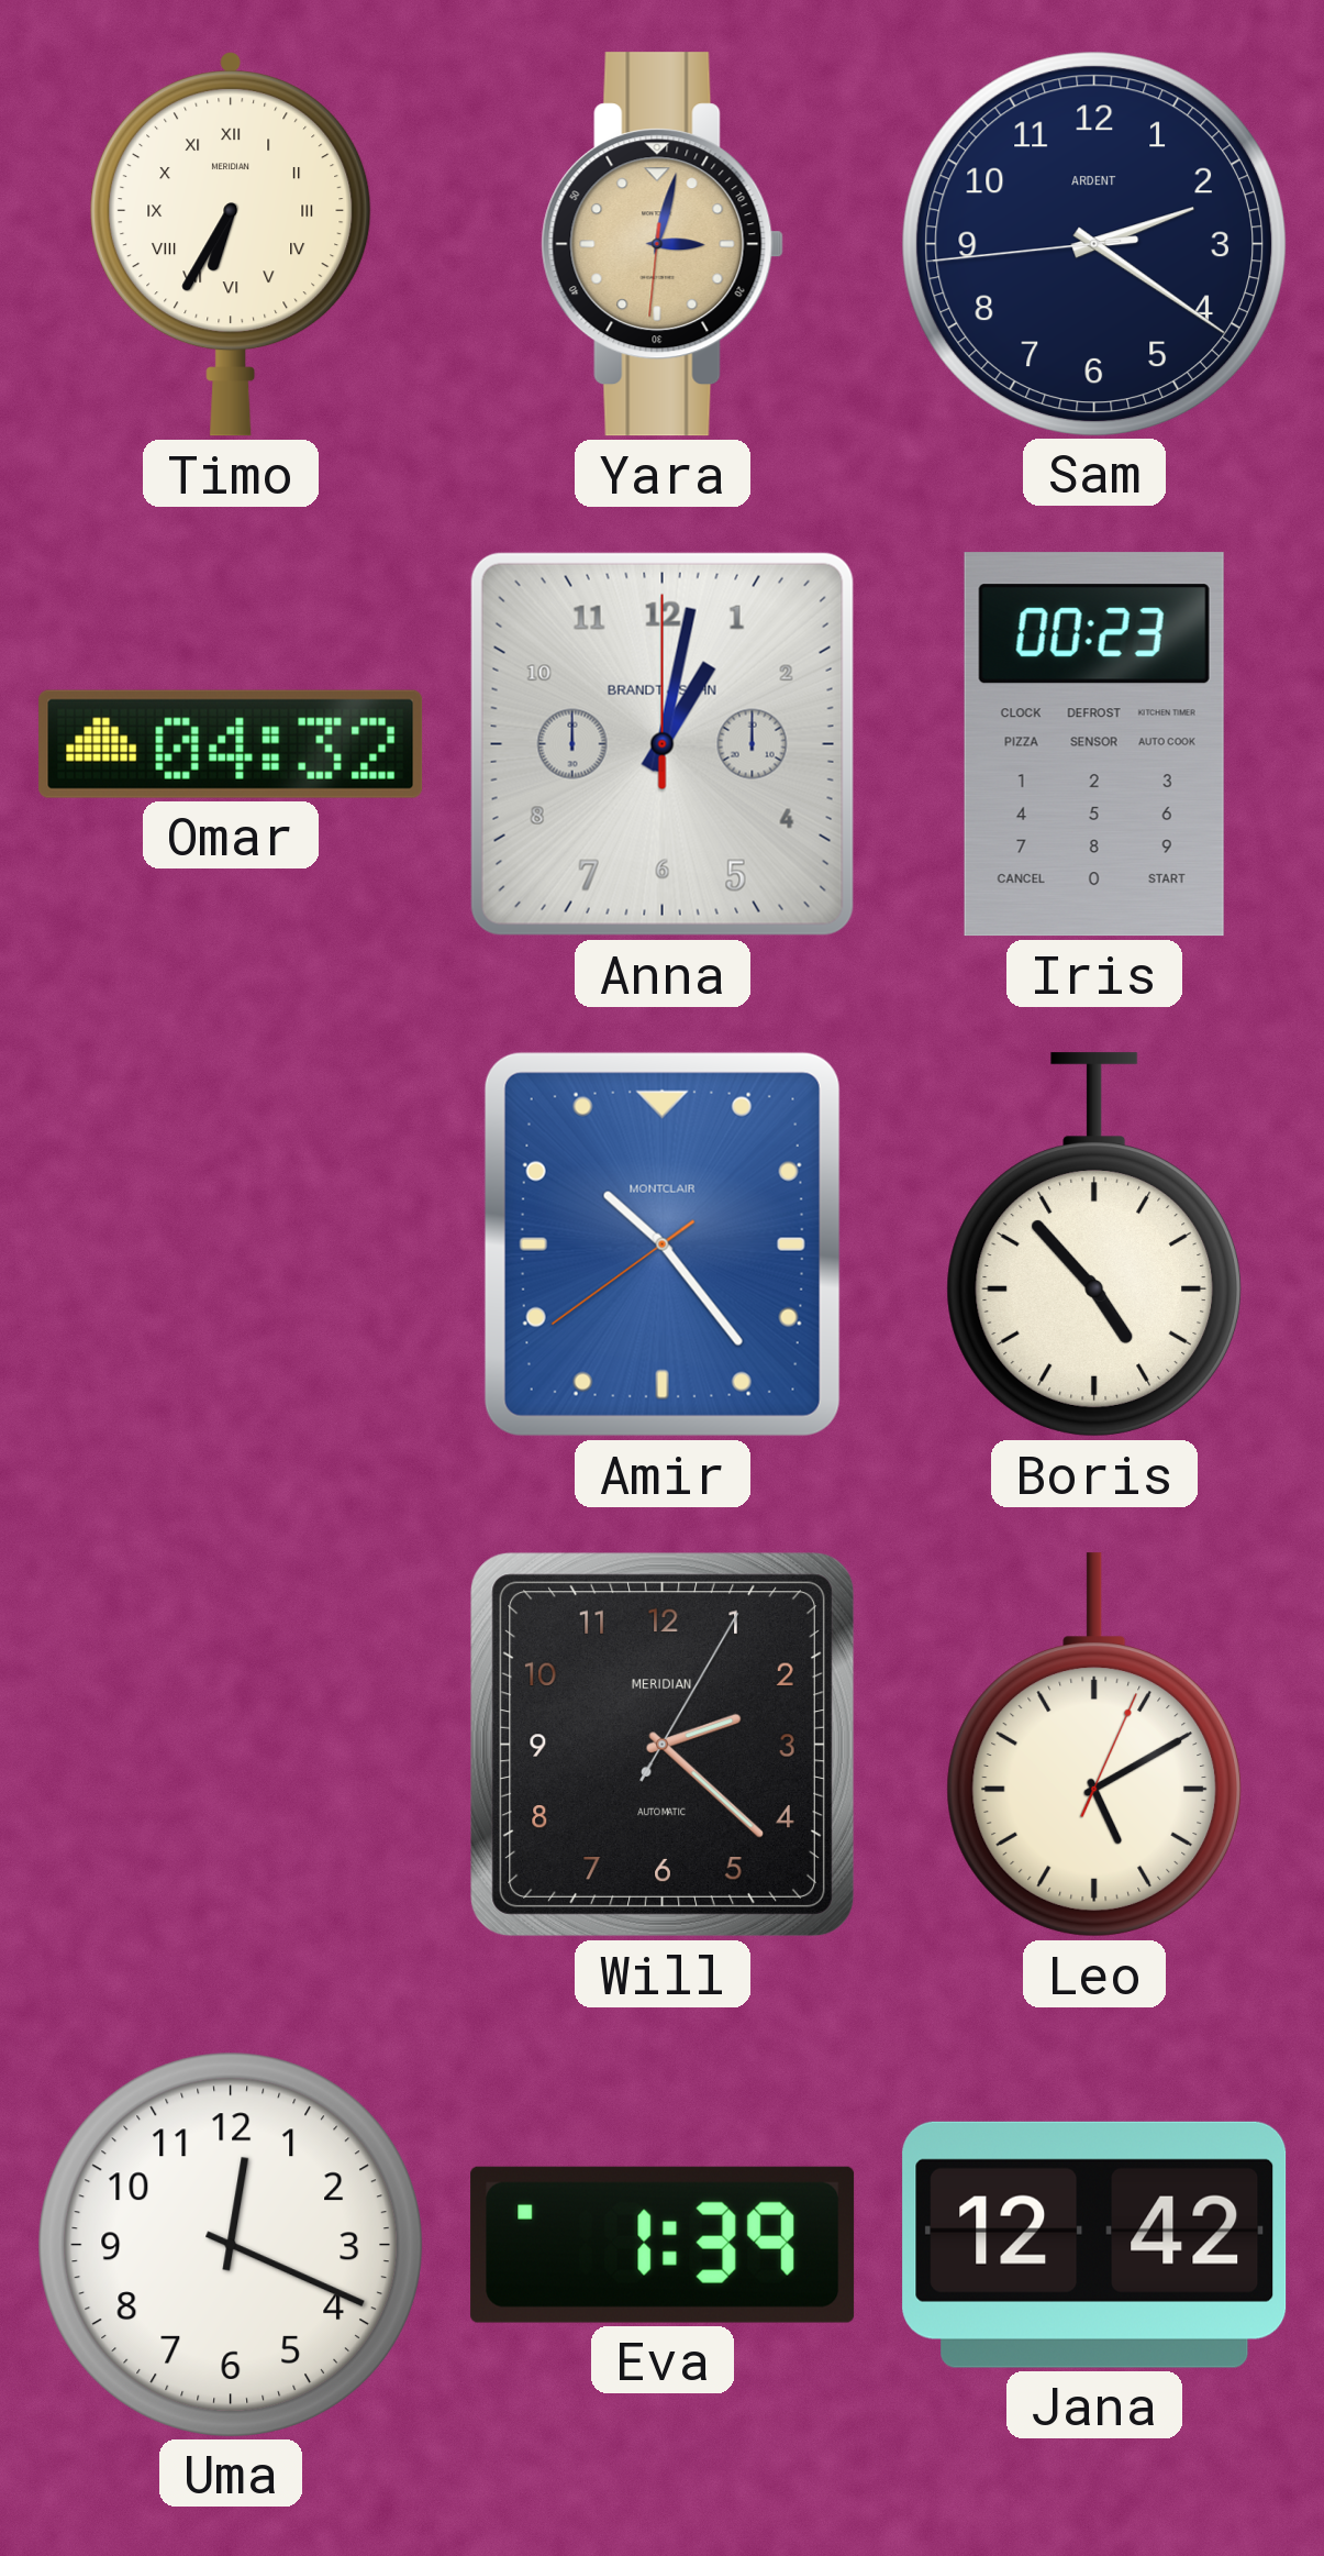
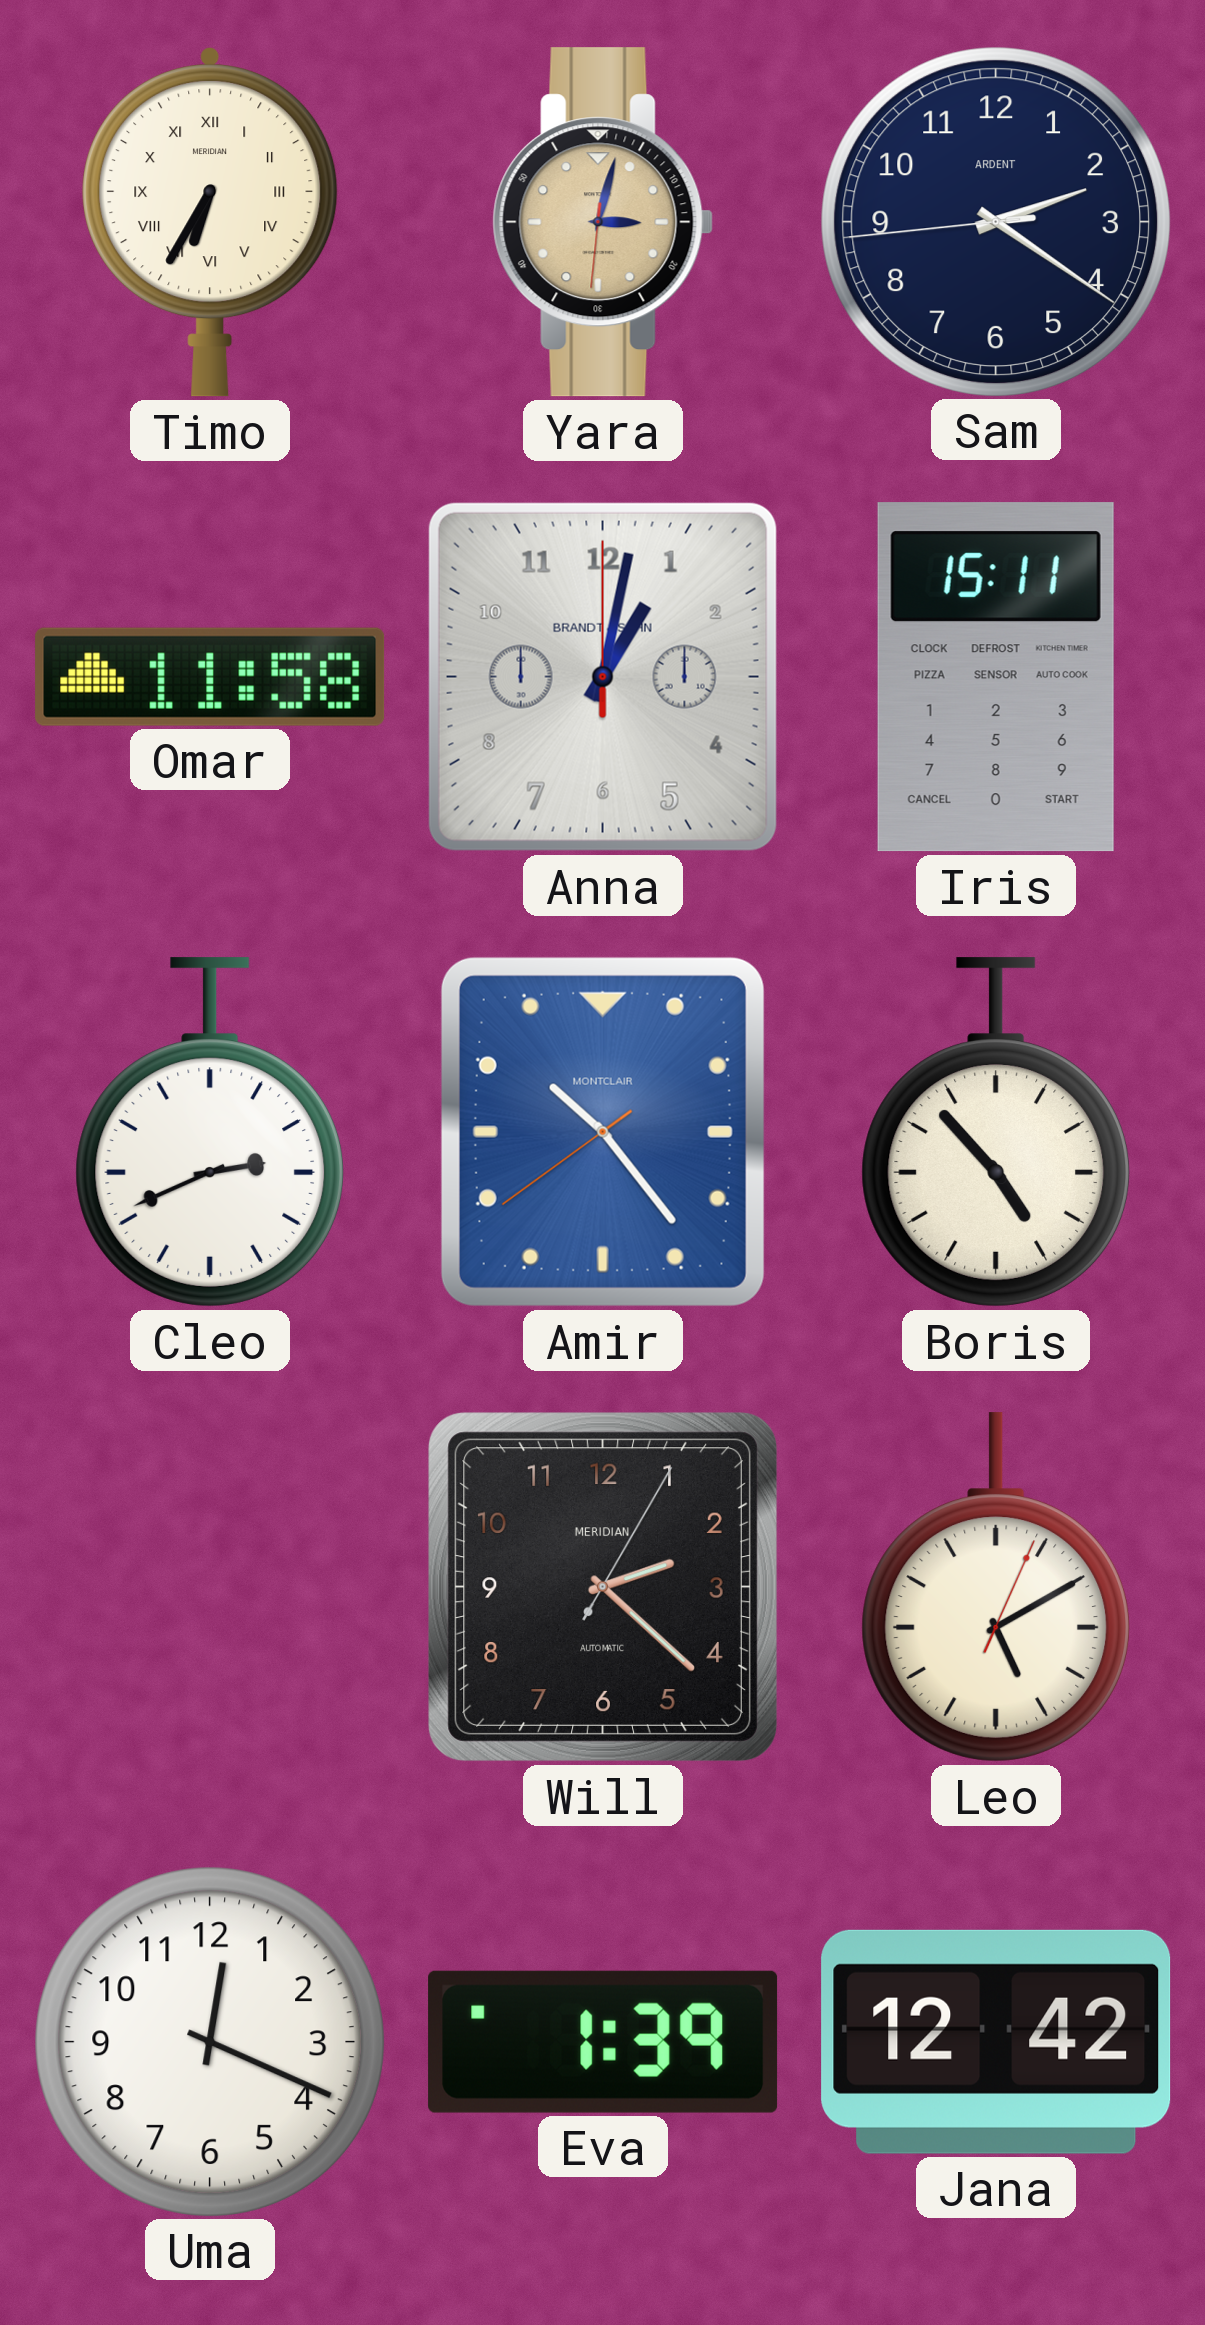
Omar: 04:32 -> 11:58 (210, 677)
Iris: 00:23 -> 15:11 (996, 677)
Cleo: none -> 2:41 (210, 1132)
